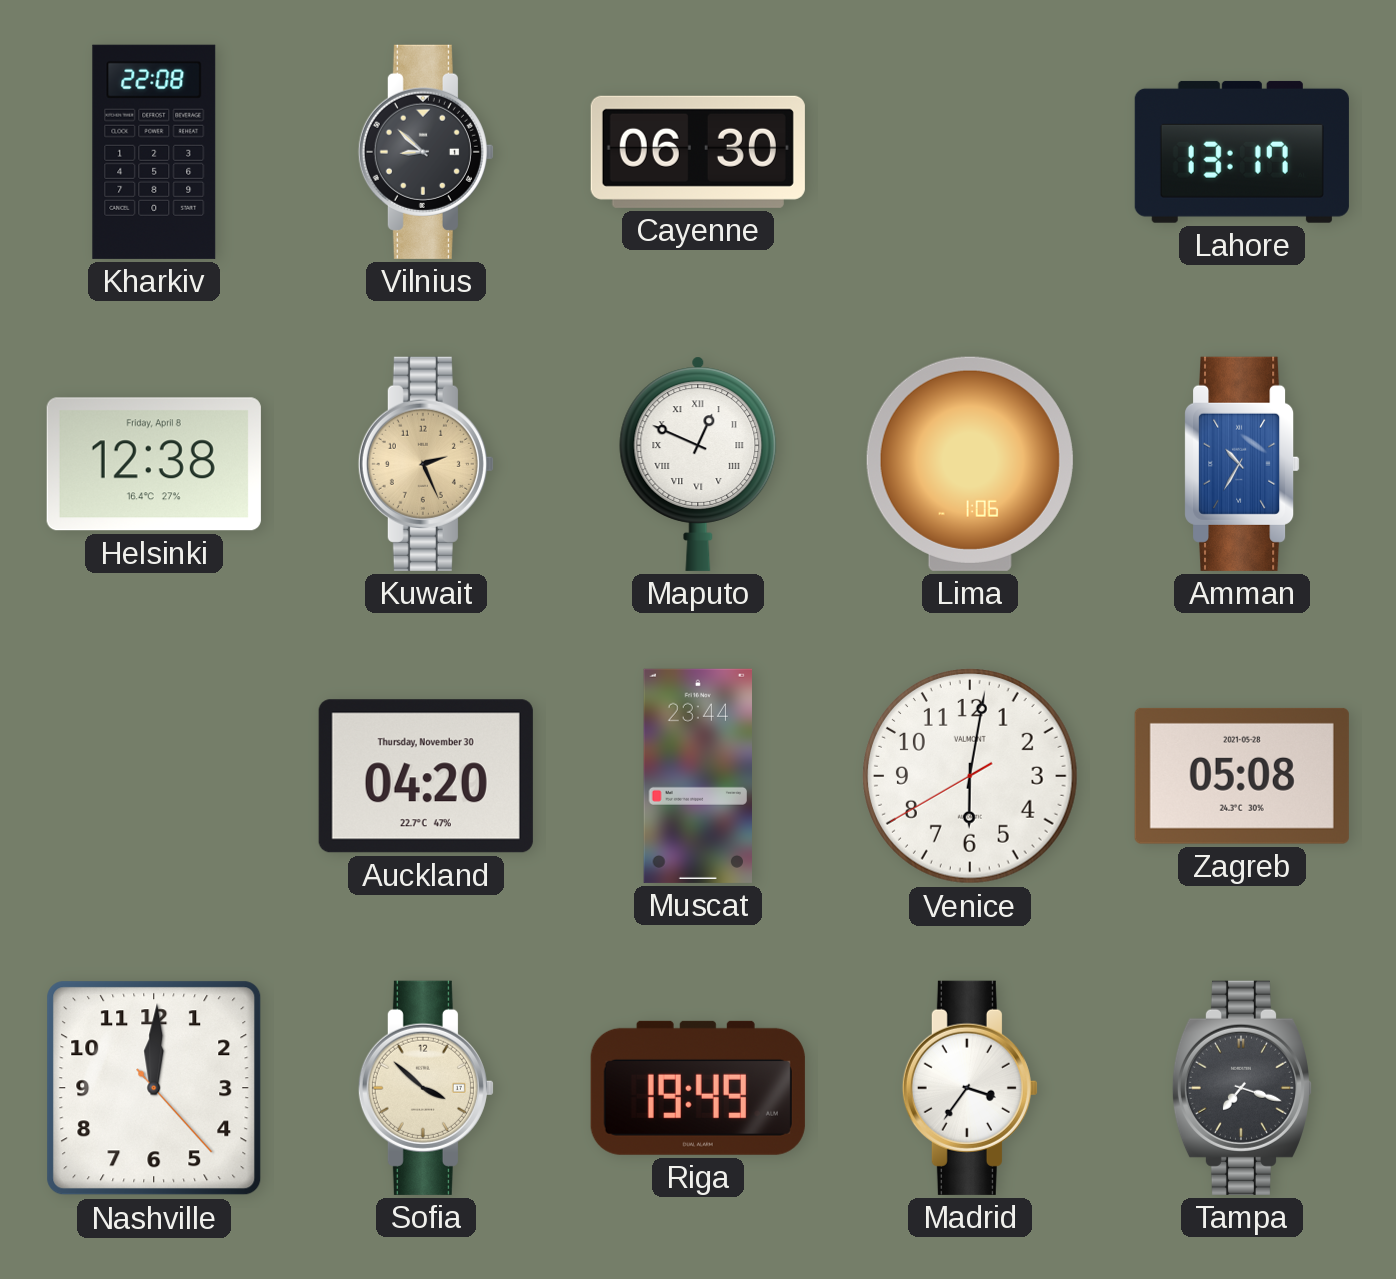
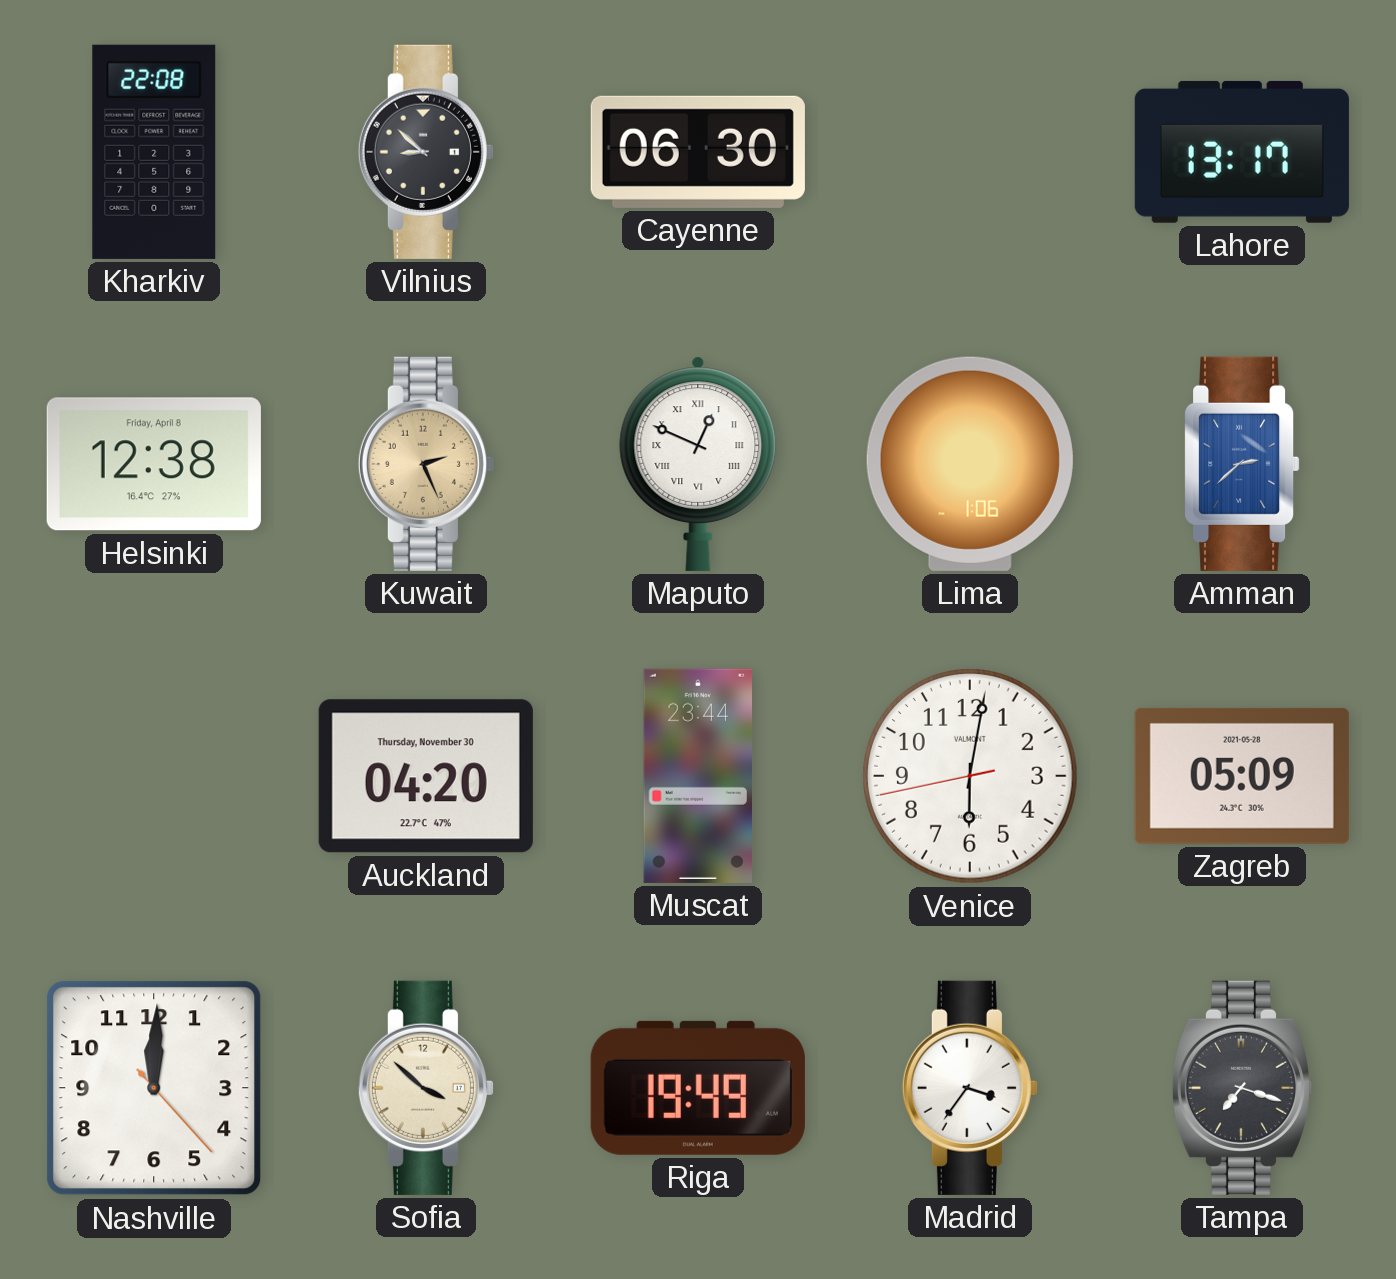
Amman: 10:35 -> 2:38 (1242, 464)
Venice: 6:01:40 -> 6:01:43 (971, 777)
Zagreb: 05:08 -> 05:09 (1242, 776)
